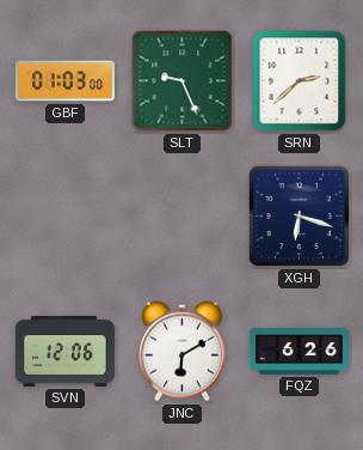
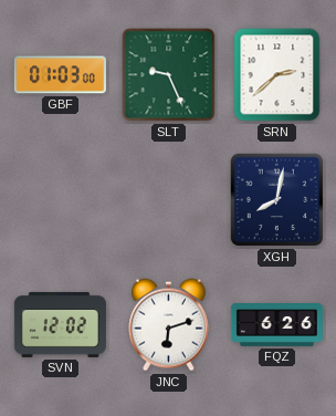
XGH: 6:18 -> 8:02 (277, 200)
SVN: 12:06 -> 12:02 (60, 324)
JNC: 6:10 -> 6:12 (168, 325)
